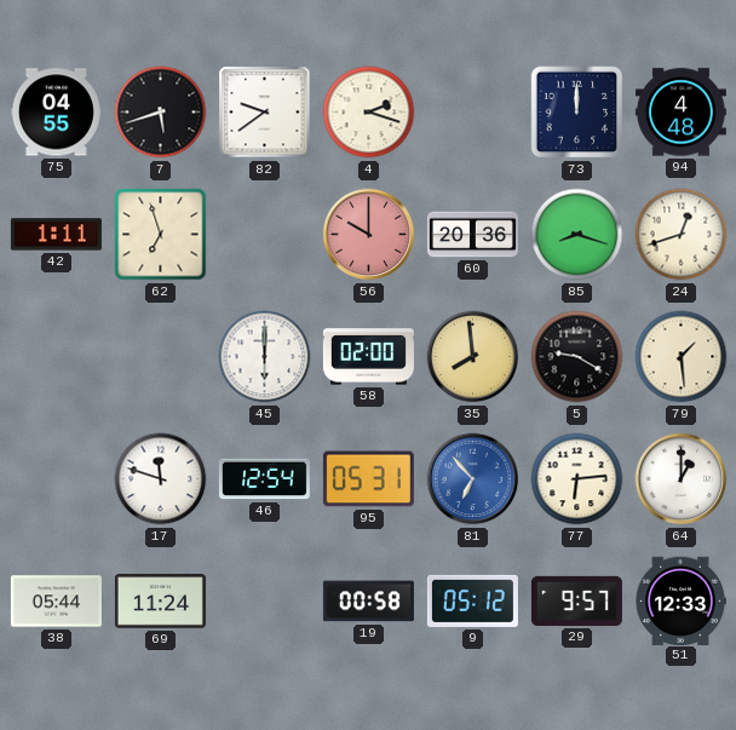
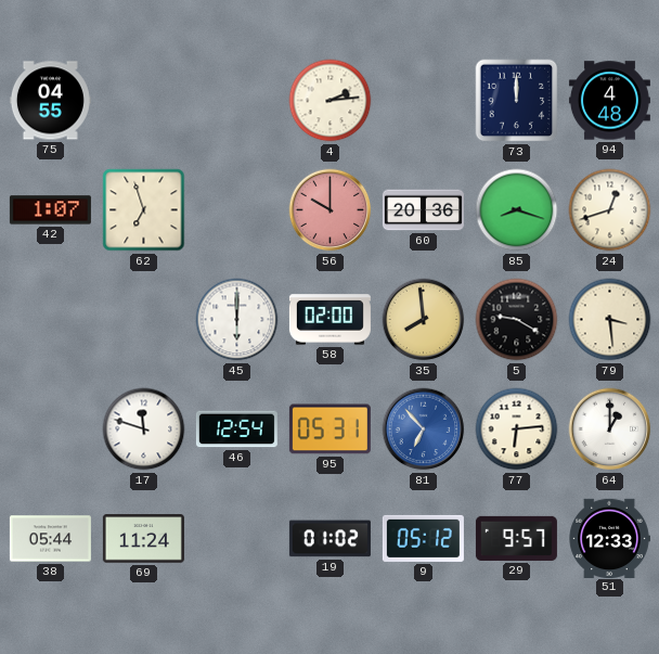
7: 5:42 -> none (161, 113)
82: 9:39 -> none (265, 113)
4: 2:18 -> 2:14 (331, 101)
42: 1:11 -> 1:07 (50, 210)
79: 1:29 -> 3:29 (610, 320)
19: 00:58 -> 01:02 (329, 539)
